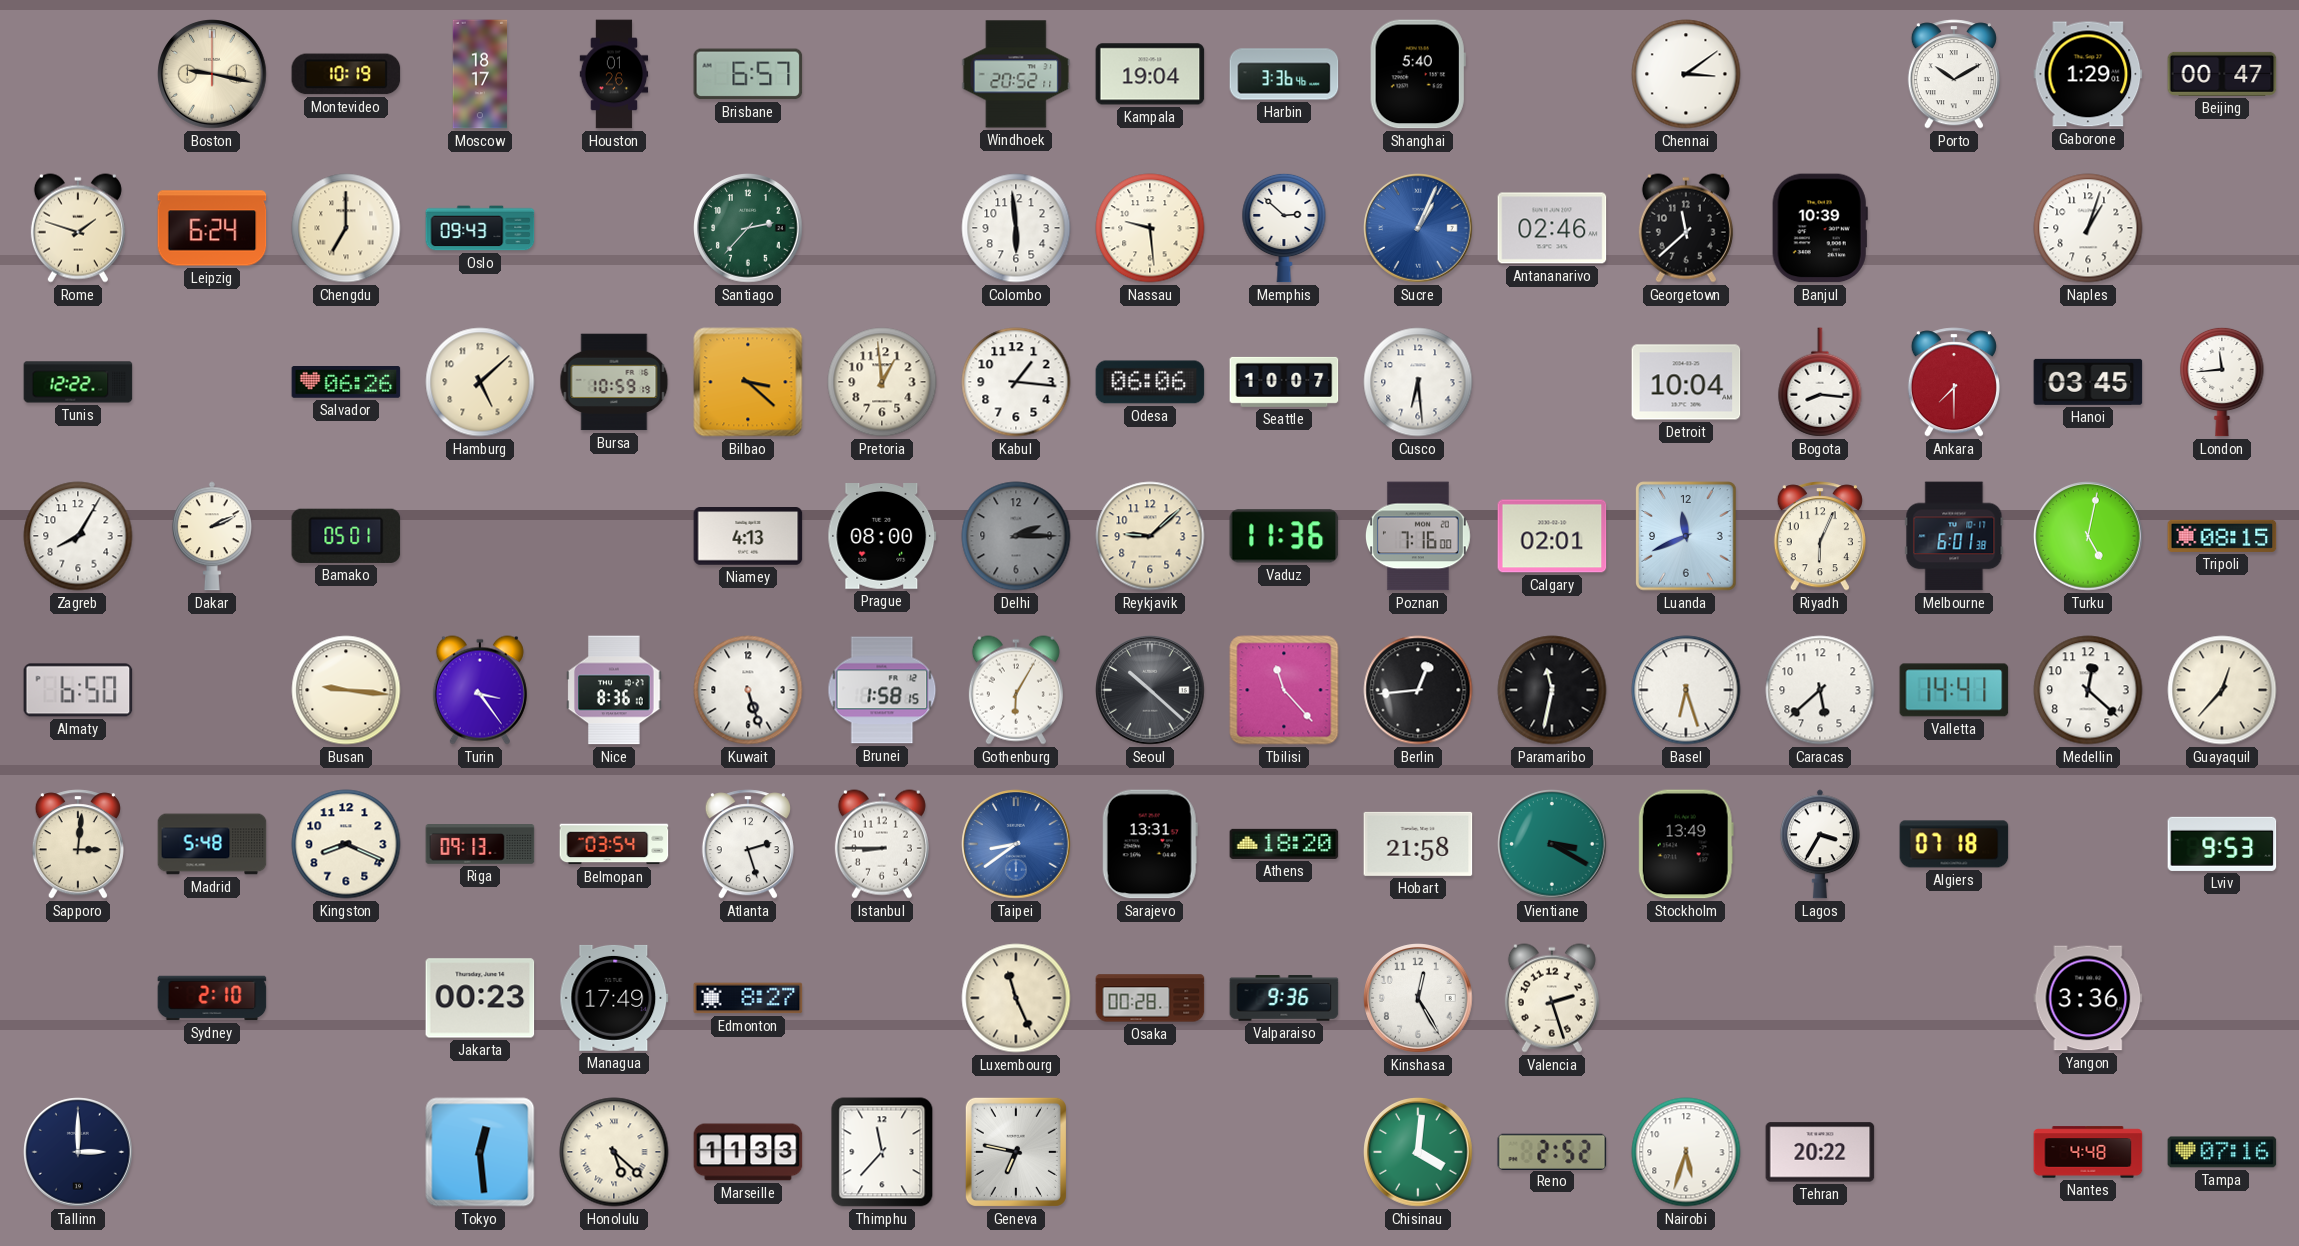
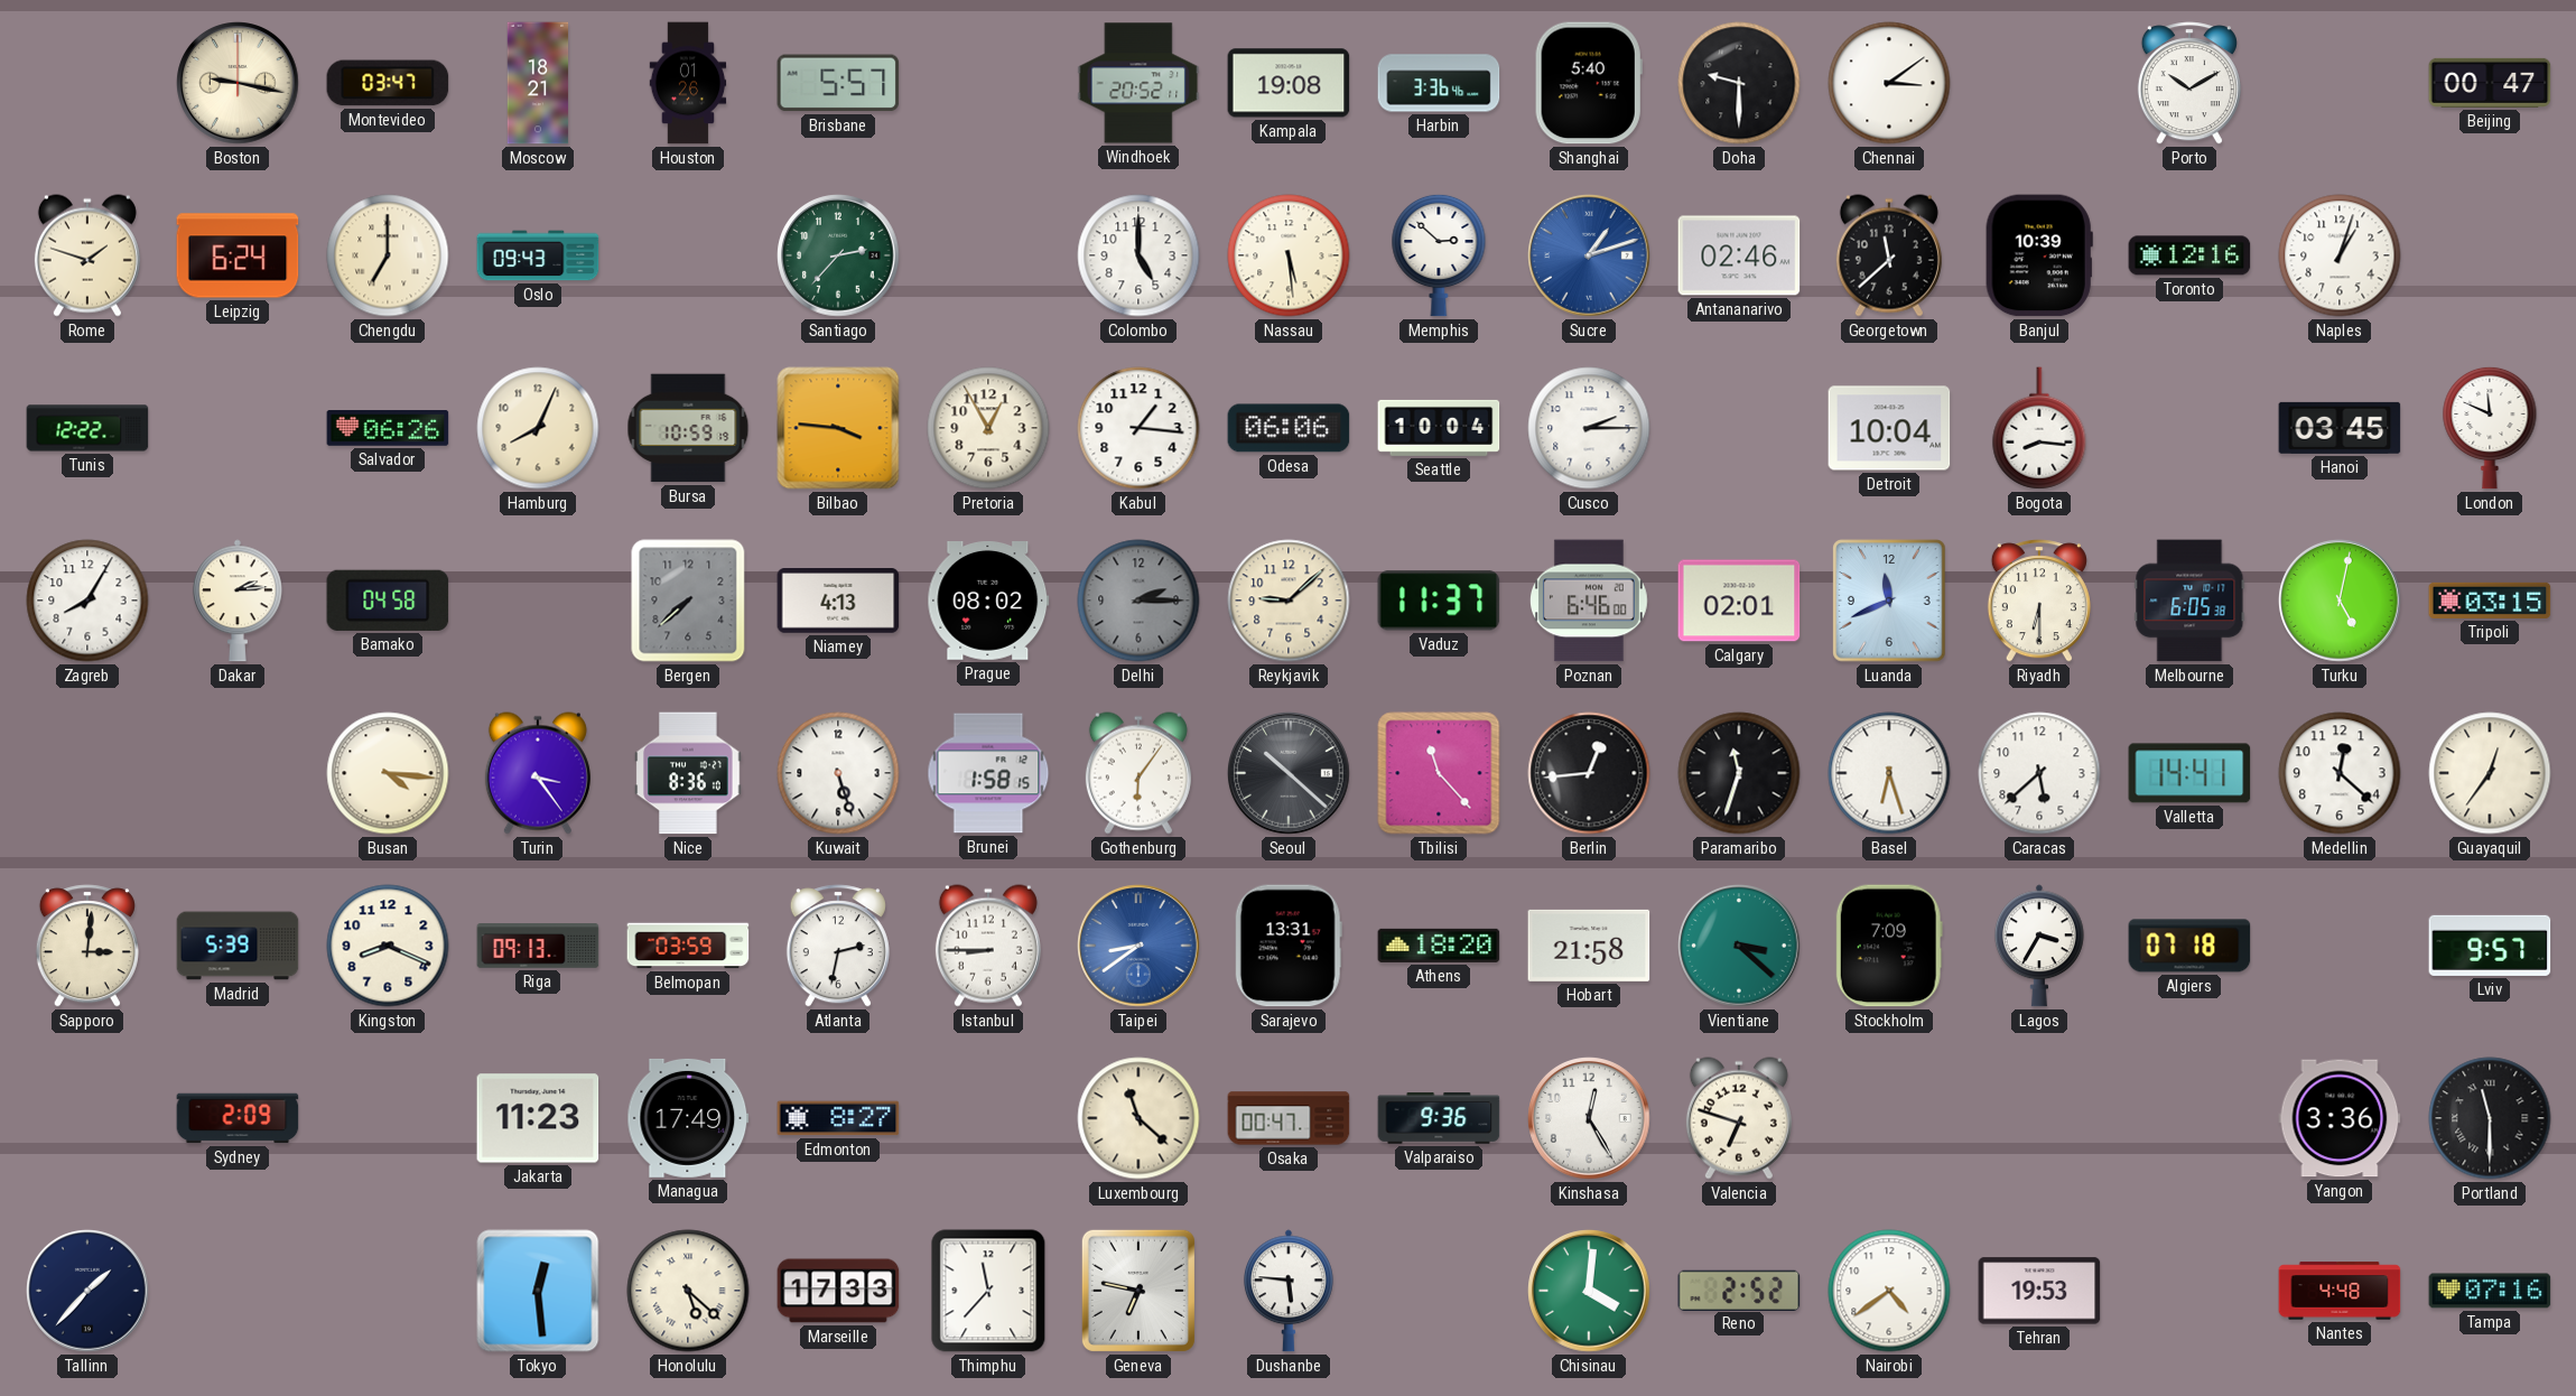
Montevideo: 10:19 -> 03:47 (388, 83)
Moscow: 18:17 -> 18:21 (538, 83)
Brisbane: 6:57 -> 5:57 (838, 83)
Kampala: 19:04 -> 19:08 (1289, 83)
Doha: none -> 9:30 (1739, 83)
Gaborone: 1:29 -> none (2088, 74)
Colombo: 5:59 -> 5:00 (1138, 255)
Nassau: 9:29 -> 5:29 (1289, 255)
Sucre: 1:04 -> 1:12 (1589, 255)
Toronto: none -> 12:16 (2189, 255)
Hamburg: 5:08 -> 8:04 (538, 428)
Bilbao: 3:22 -> 3:46 (838, 428)
Pretoria: 12:59 -> 12:55 (988, 428)
Seattle: 10:07 -> 10:04 (1439, 428)
Cusco: 6:29 -> 2:15 (1589, 428)
Ankara: 7:30 -> none (1954, 382)
London: 11:44 -> 11:49 (2490, 428)
Dakar: 2:11 -> 2:14 (238, 601)
Bamako: 05:01 -> 04:58 (388, 601)
Bergen: none -> 7:38 (688, 601)
Prague: 08:00 -> 08:02 (988, 602)
Vaduz: 11:36 -> 11:37 (1439, 601)
Poznan: 7:16 -> 6:46 (1589, 601)
Riyadh: 6:04 -> 6:30 (2039, 601)
Melbourne: 6:01 -> 6:05 (2189, 601)
Tripoli: 08:15 -> 03:15 (2490, 601)
Almaty: 6:50 -> none (78, 690)
Busan: 9:16 -> 4:16 (388, 773)
Gothenburg: 6:05 -> 6:06 (1138, 773)
Paramaribo: 11:32 -> 11:33 (1739, 773)
Guayaquil: 12:37 -> 12:36 (2490, 773)
Madrid: 5:48 -> 5:39 (238, 946)
Belmopan: 03:54 -> 03:59 (688, 946)
Atlanta: 2:27 -> 2:32 (838, 946)
Vientiane: 3:20 -> 3:22 (1739, 946)
Stockholm: 13:49 -> 7:09 (1889, 946)
Lviv: 9:53 -> 9:57 (2490, 946)
Sydney: 2:10 -> 2:09 (238, 1118)
Jakarta: 00:23 -> 11:23 (538, 1118)
Luxembourg: 11:26 -> 11:22 (1138, 1118)
Osaka: 00:28 -> 00:47 (1289, 1118)
Valencia: 2:27 -> 6:48 (1739, 1118)
Portland: none -> 11:30 (2490, 1118)
Tallinn: 3:00 -> 1:37 (87, 1291)
Marseille: 11:33 -> 17:33 (838, 1291)
Dushanbe: none -> 5:46 (1289, 1291)
Nairobi: 5:33 -> 4:39 (1889, 1291)
Tehran: 20:22 -> 19:53 (2039, 1291)
